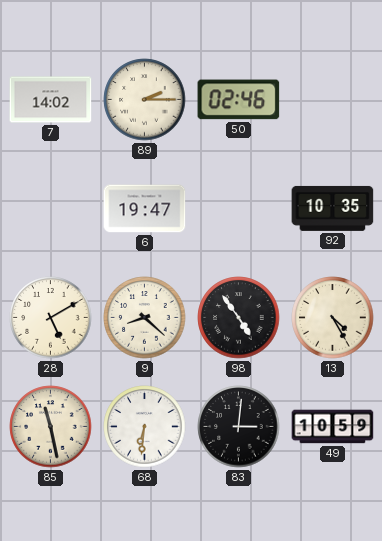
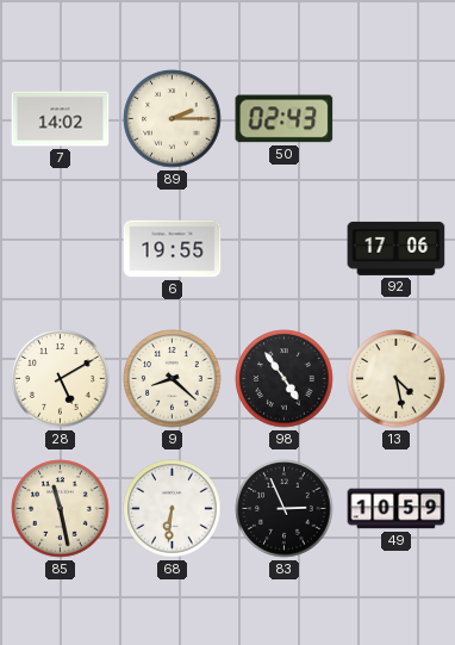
50: 02:46 -> 02:43 (285, 119)
6: 19:47 -> 19:55 (173, 249)
92: 10:35 -> 17:06 (397, 248)
13: 4:25 -> 4:28 (397, 379)
83: 3:01 -> 2:56 (285, 509)
